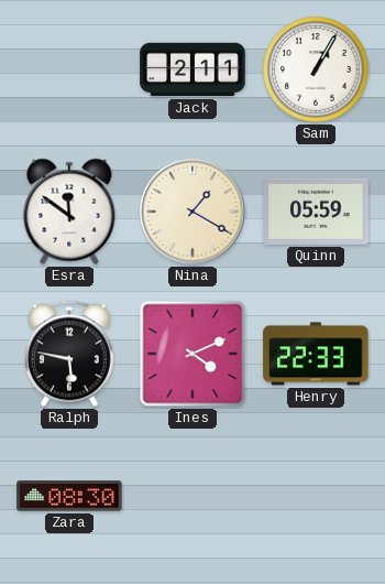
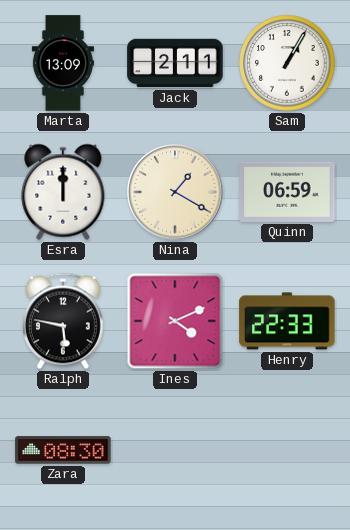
Marta: none -> 13:09 (63, 63)
Esra: 11:51 -> 12:00 (63, 192)
Quinn: 05:59 -> 06:59 (287, 192)
